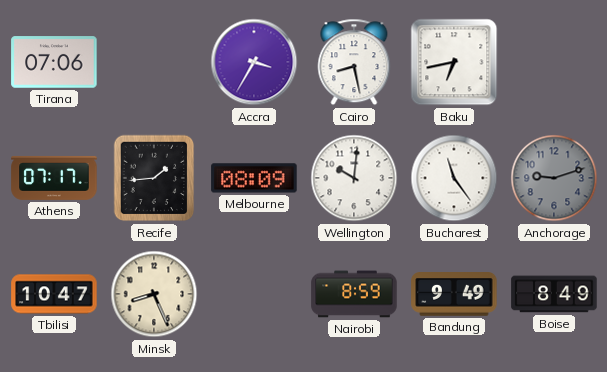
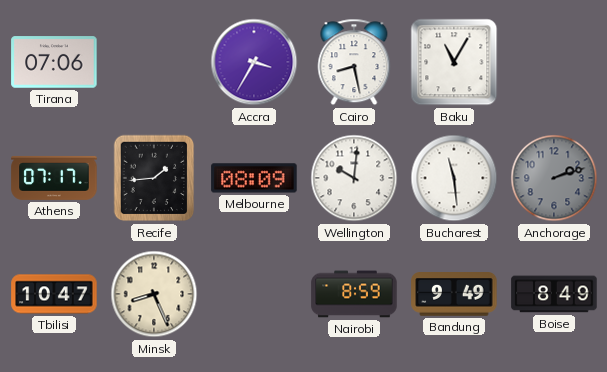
Baku: 6:43 -> 11:05 (454, 62)
Bucharest: 11:24 -> 11:29 (454, 178)
Anchorage: 9:12 -> 2:12 (554, 178)
